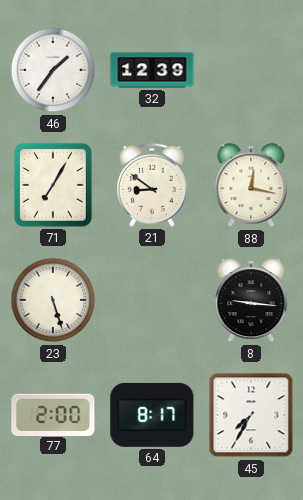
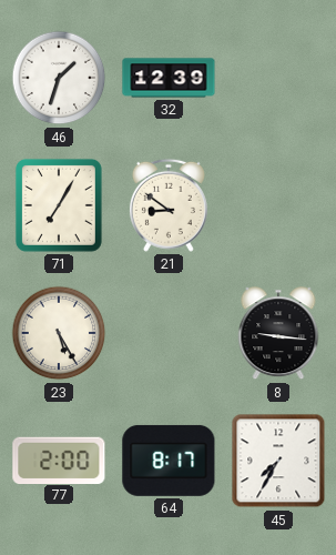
46: 1:36 -> 1:33 (59, 78)
88: 12:17 -> none (251, 186)
23: 5:27 -> 5:25 (59, 333)
